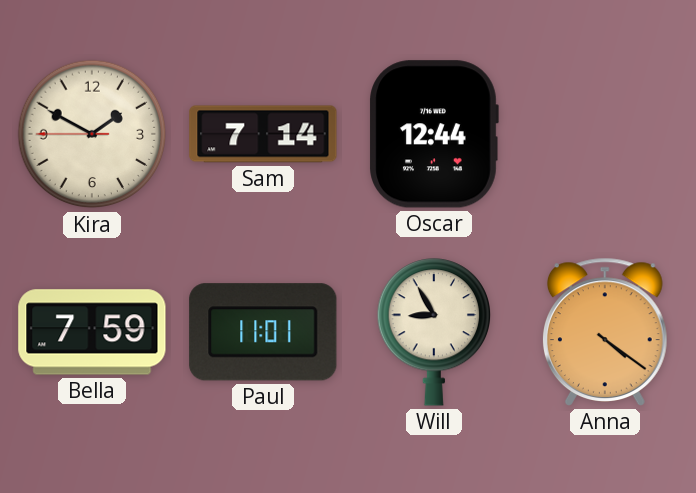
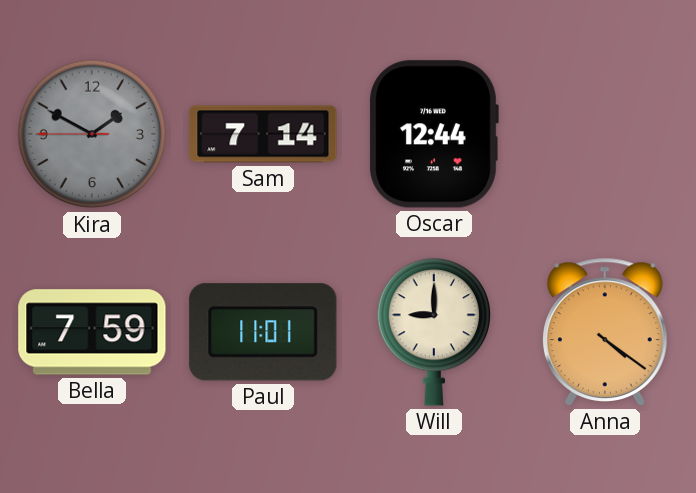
Kira dial: cream -> grey (92, 134)
Will: 8:55 -> 9:00 (433, 332)
